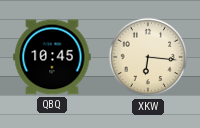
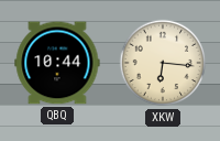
QBQ: 10:45 -> 10:44 (57, 63)
